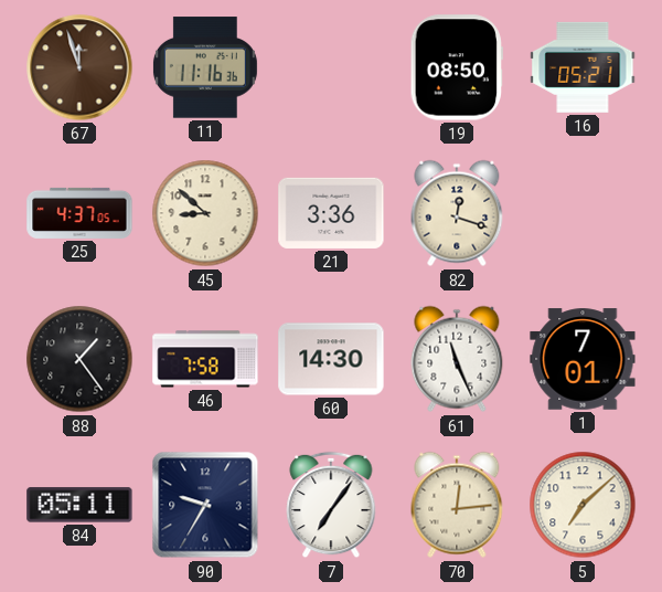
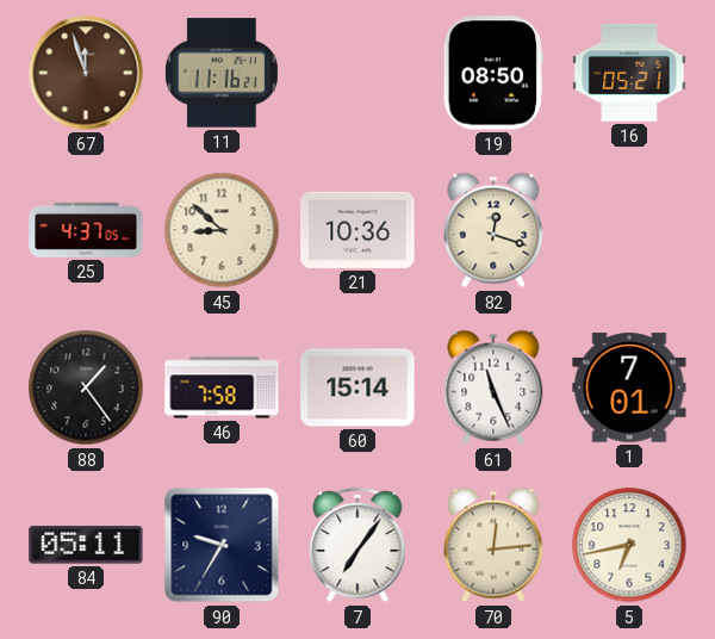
11: 11:16:36 -> 11:16:21 (222, 73)
21: 3:36 -> 10:36 (357, 230)
60: 14:30 -> 15:14 (357, 387)
5: 7:08 -> 6:43 (629, 545)
